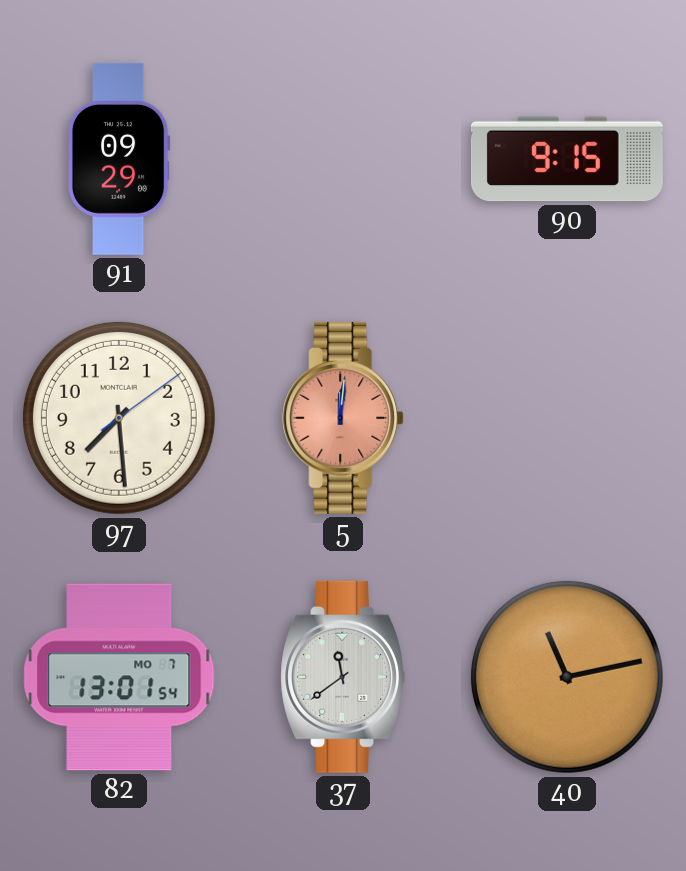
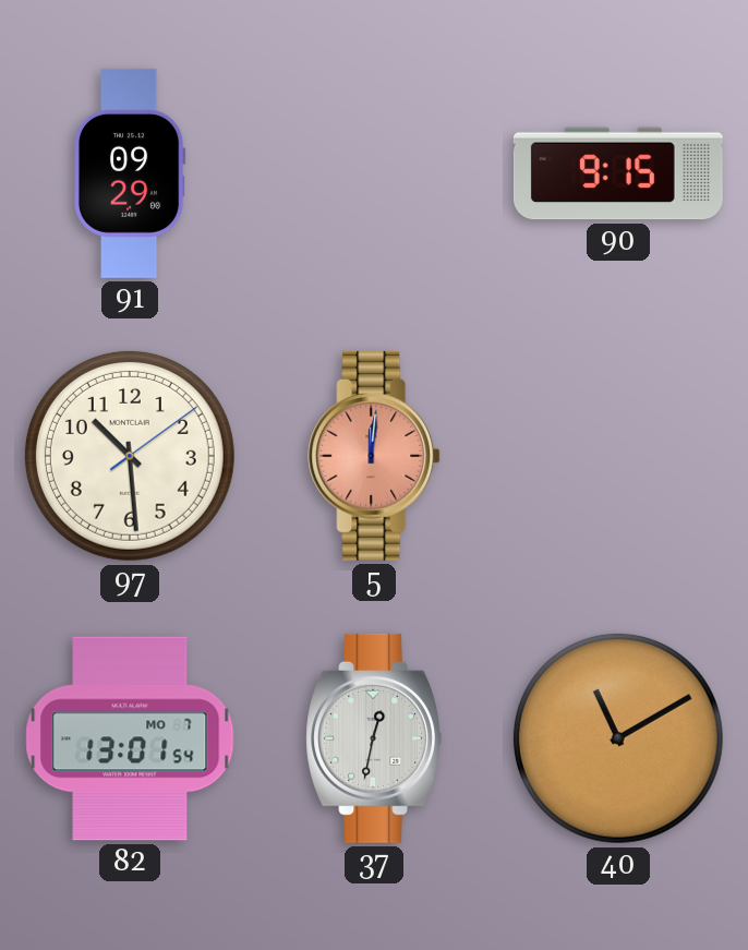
97: 7:29 -> 10:29 (130, 456)
37: 11:39 -> 12:32 (373, 738)
40: 11:13 -> 11:10 (618, 738)
